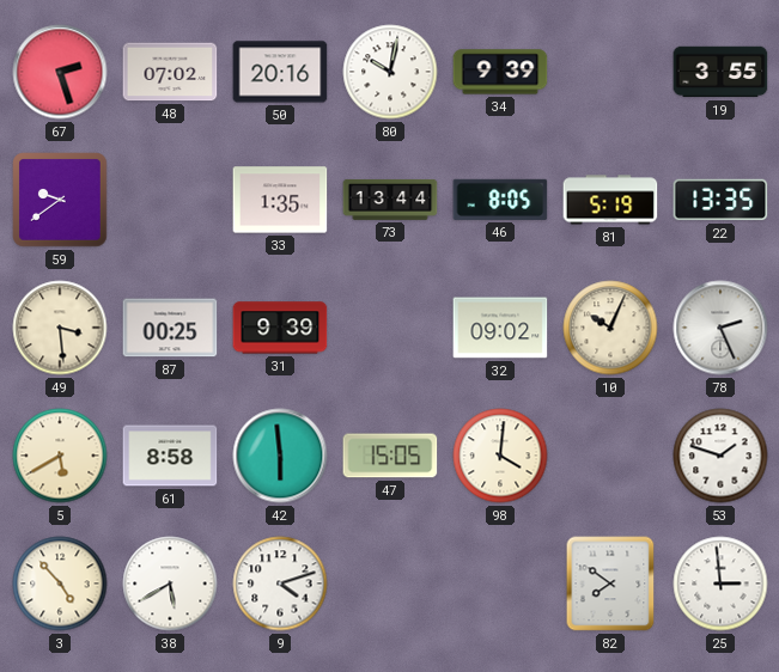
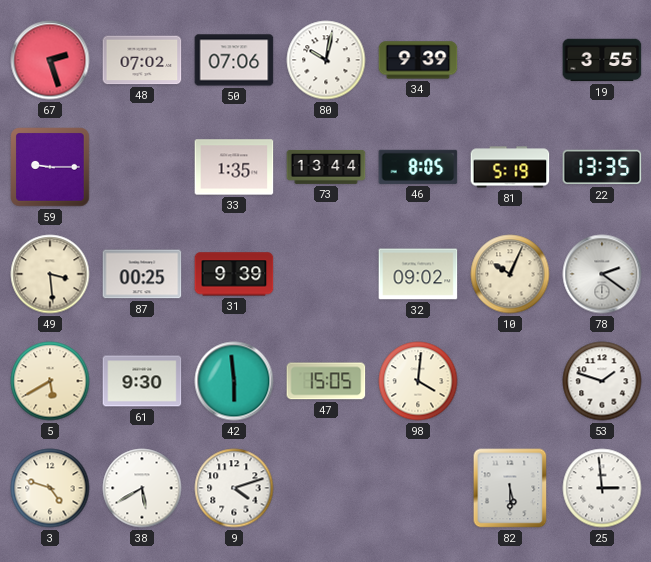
50: 20:16 -> 07:06 (234, 60)
59: 9:39 -> 9:15 (50, 167)
78: 2:26 -> 2:21 (602, 274)
61: 8:58 -> 9:30 (142, 381)
3: 4:53 -> 4:48 (50, 488)
82: 7:51 -> 5:30 (510, 488)
